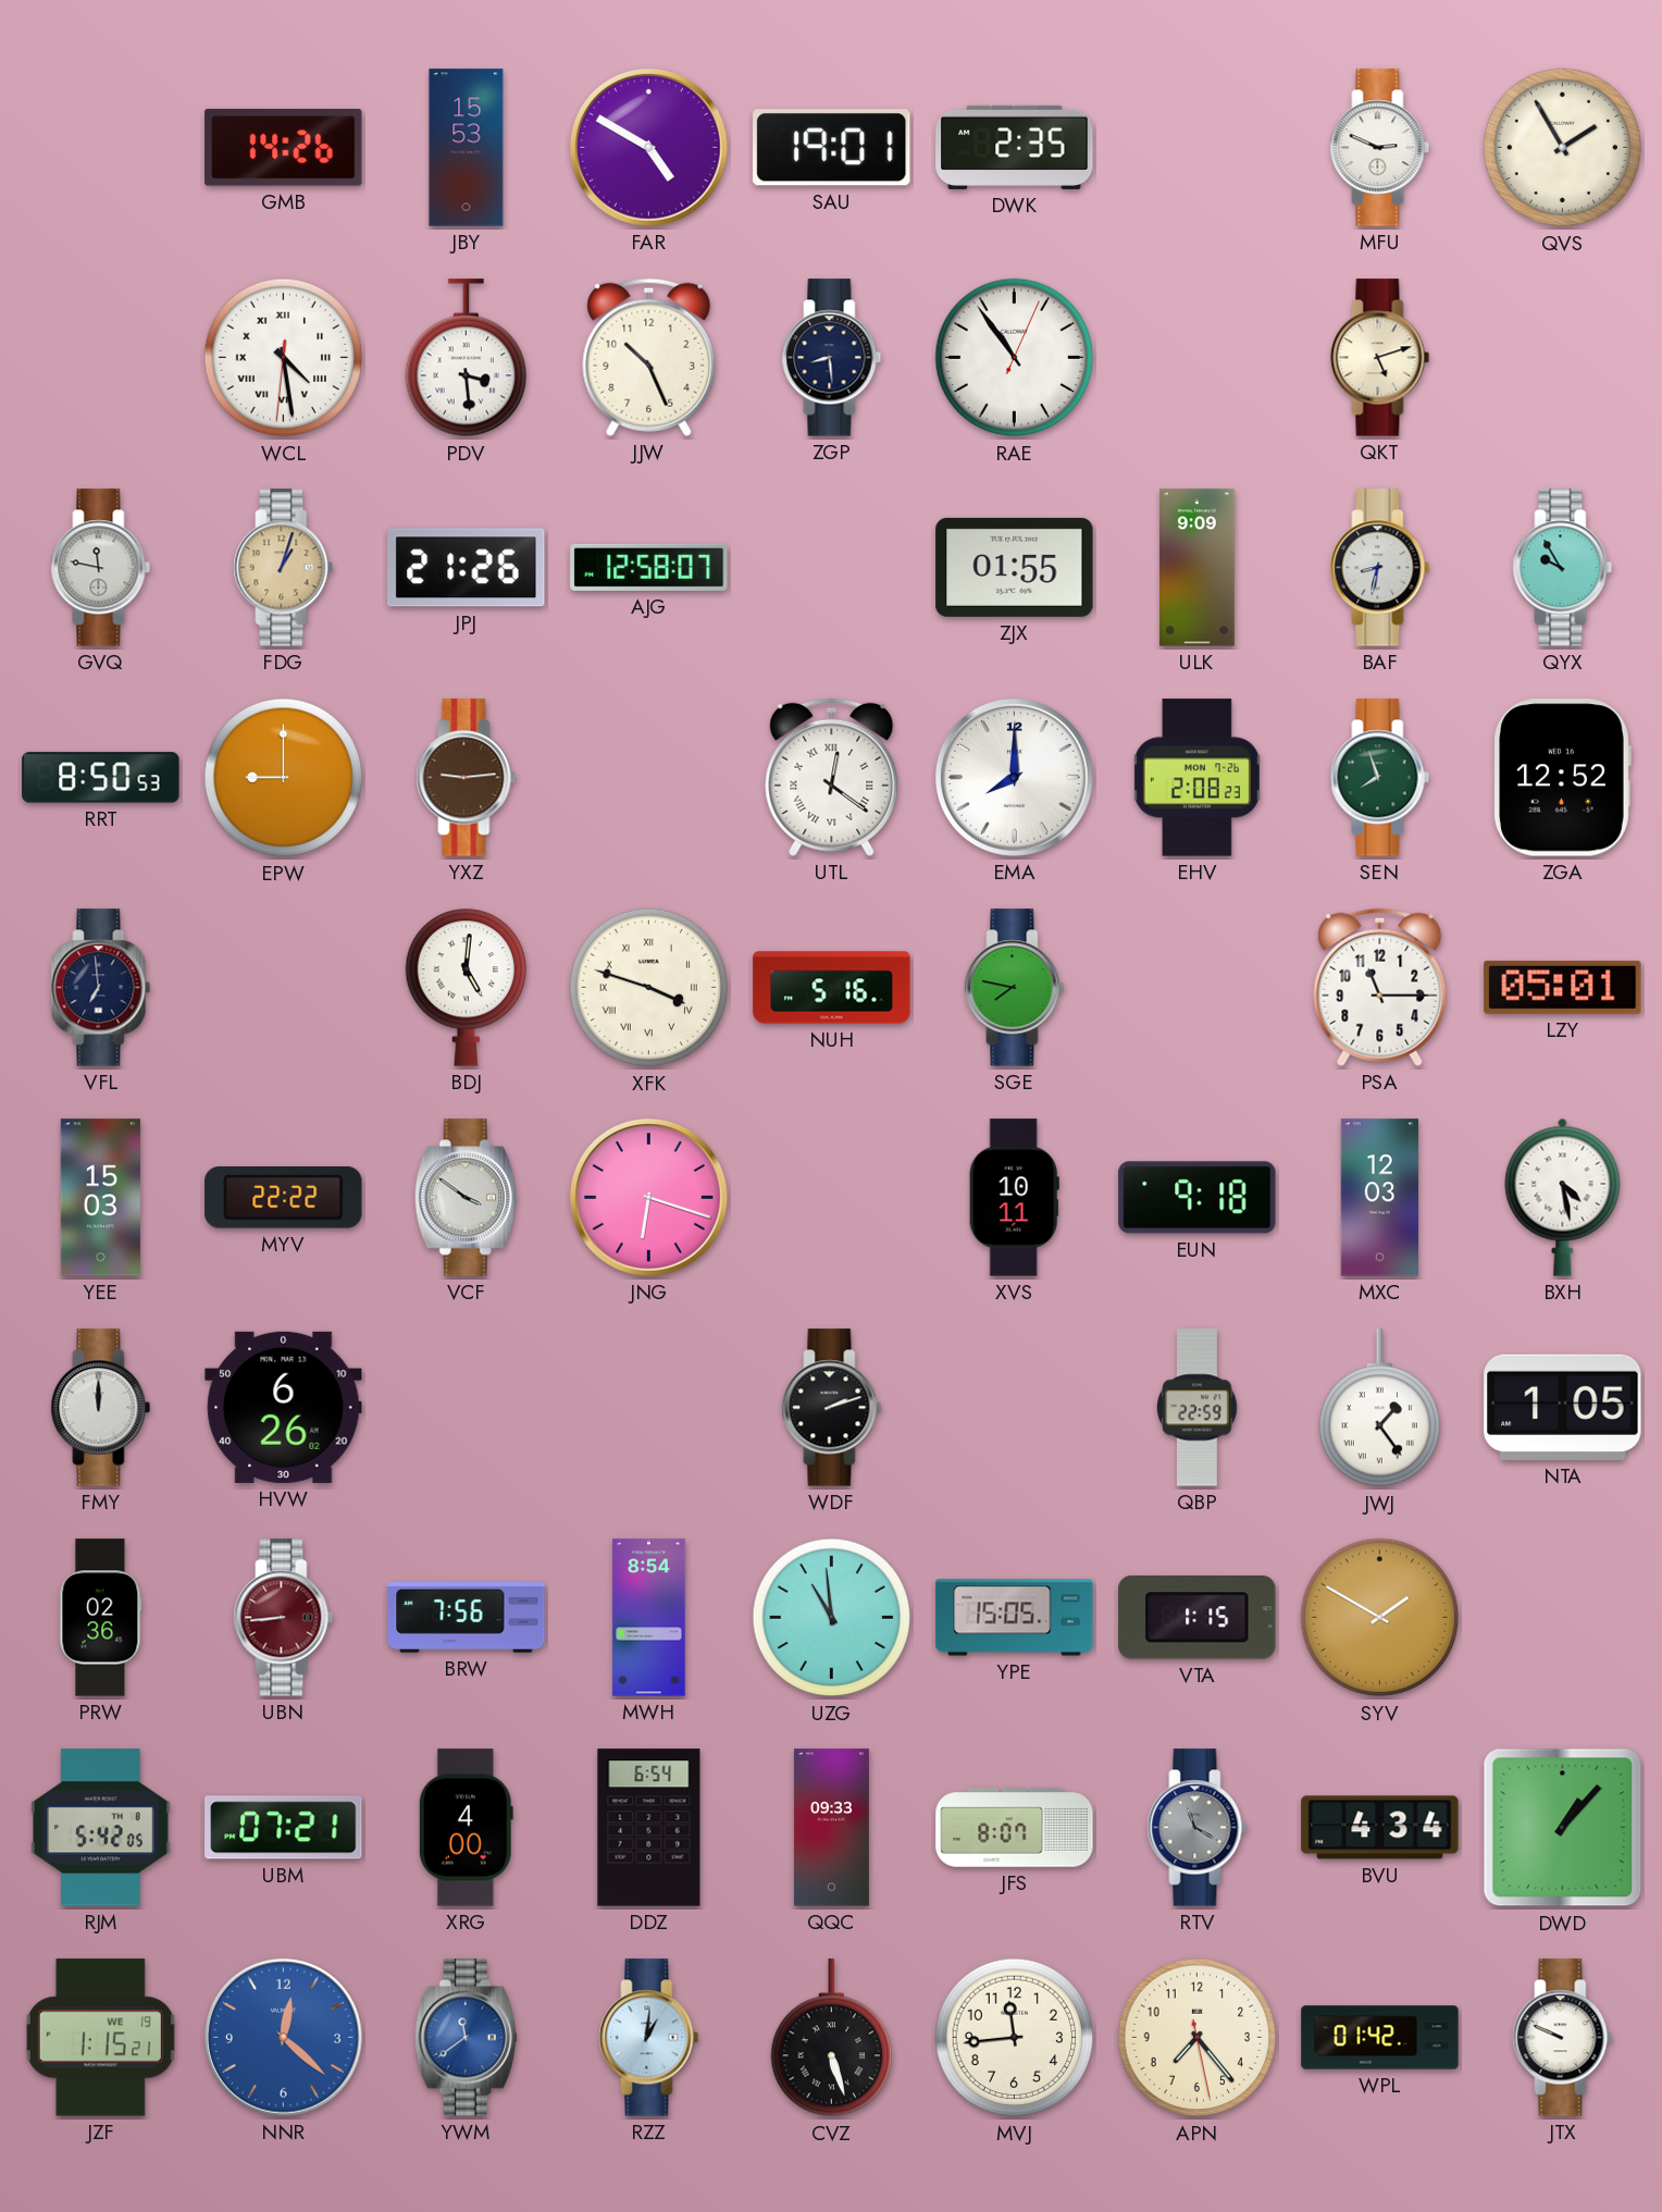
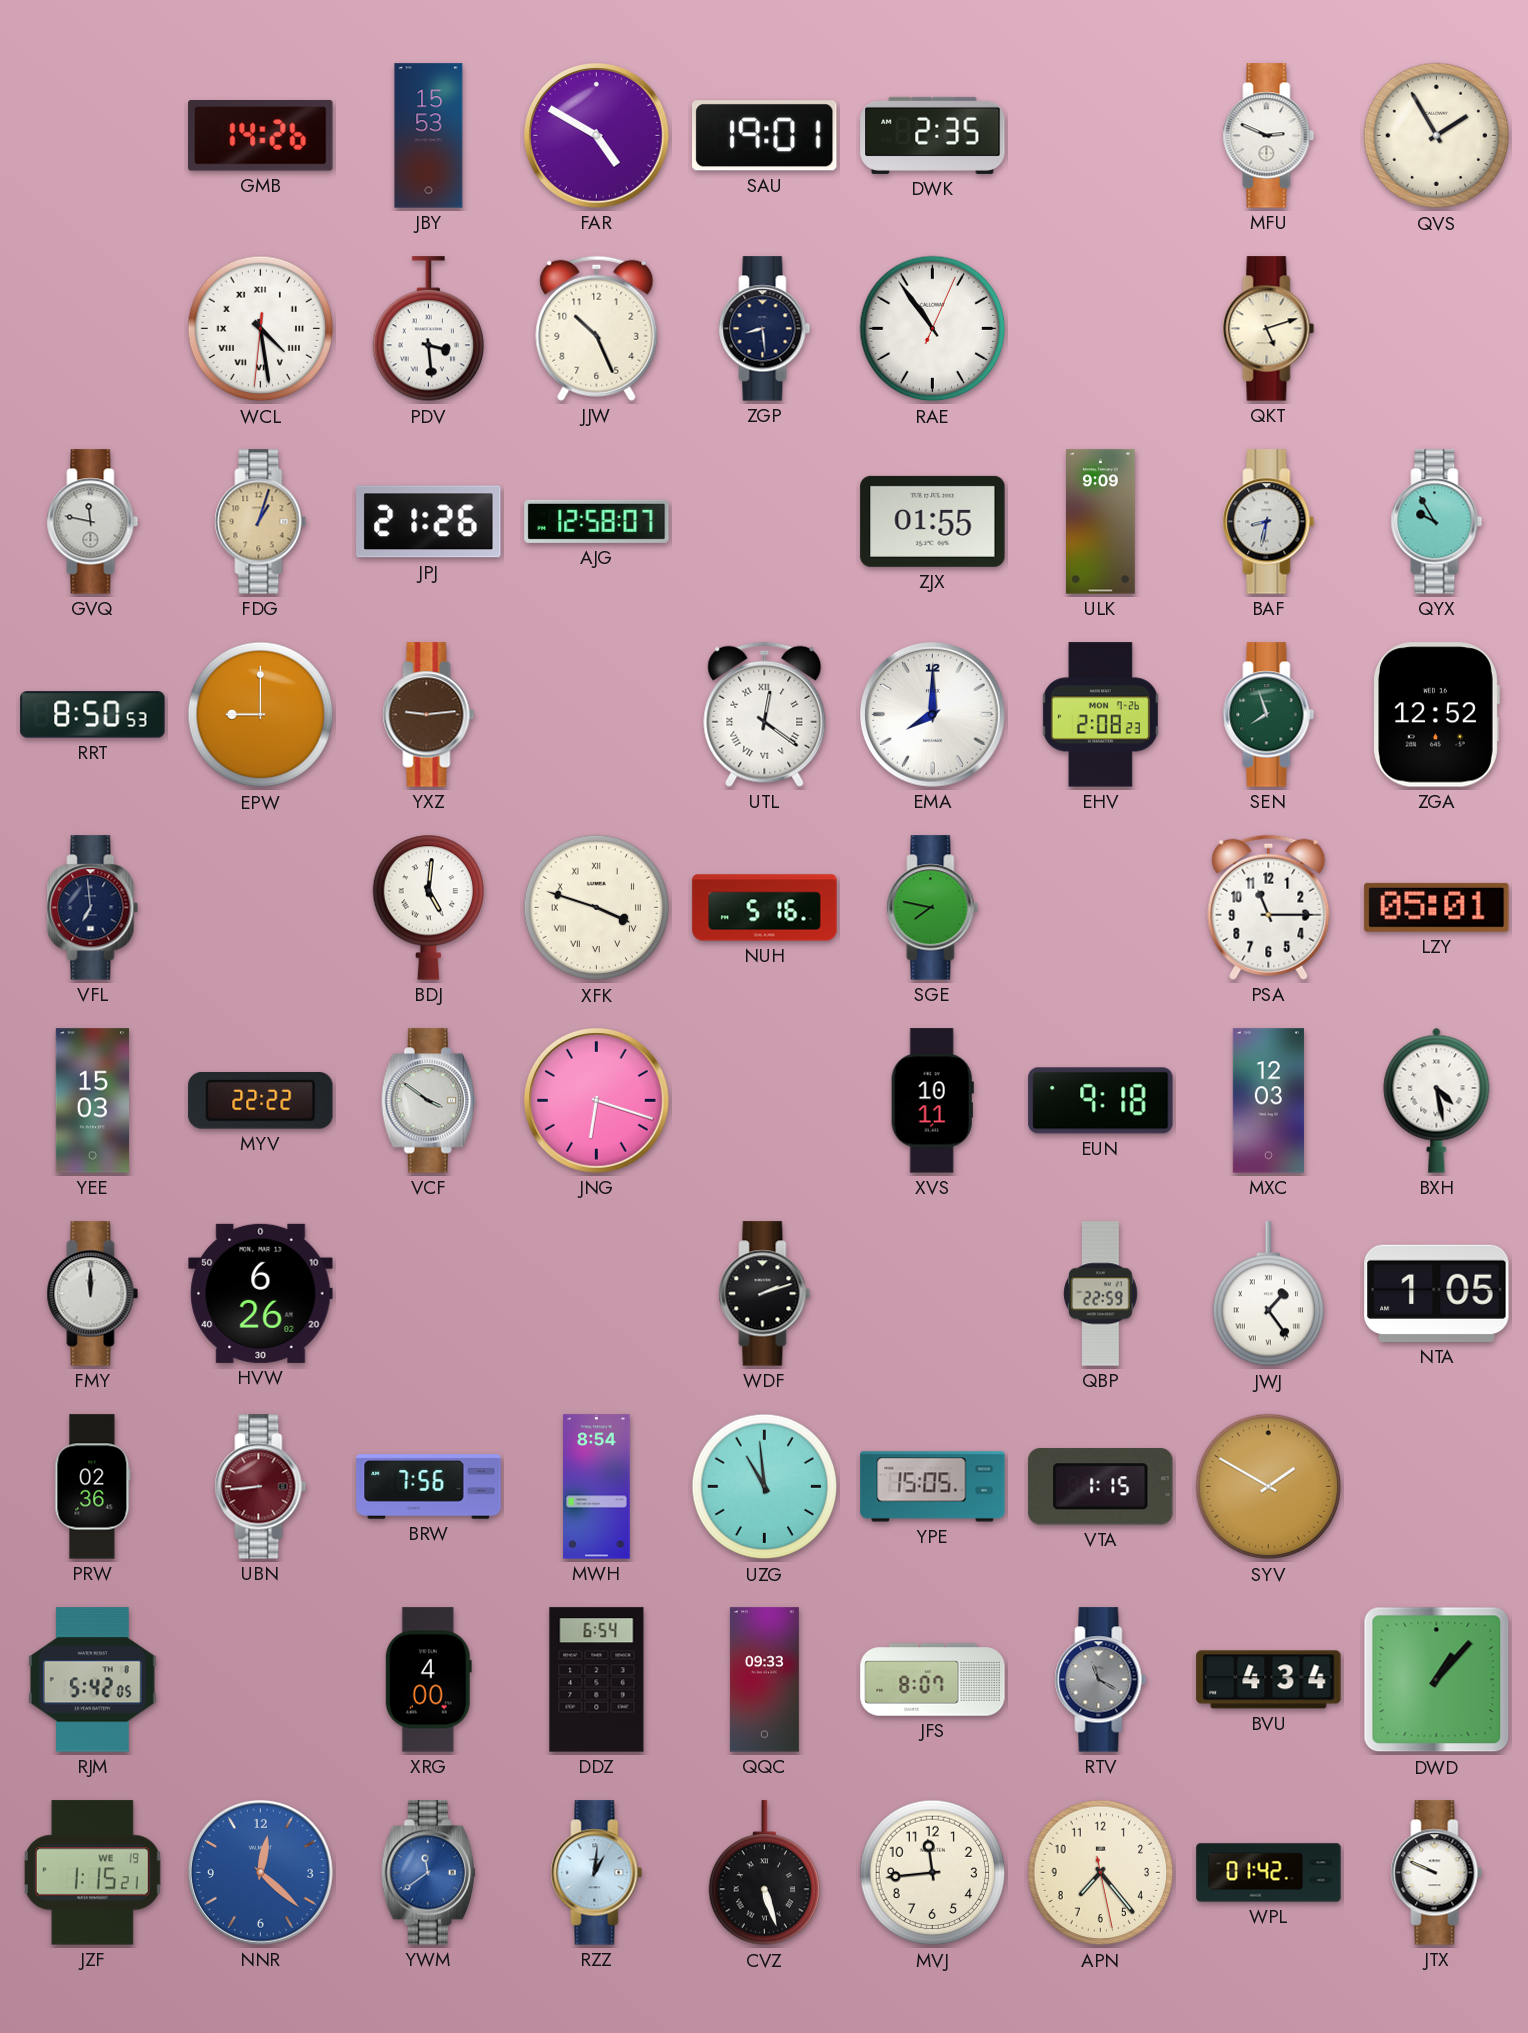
UBM: 07:21 -> none (284, 1828)
